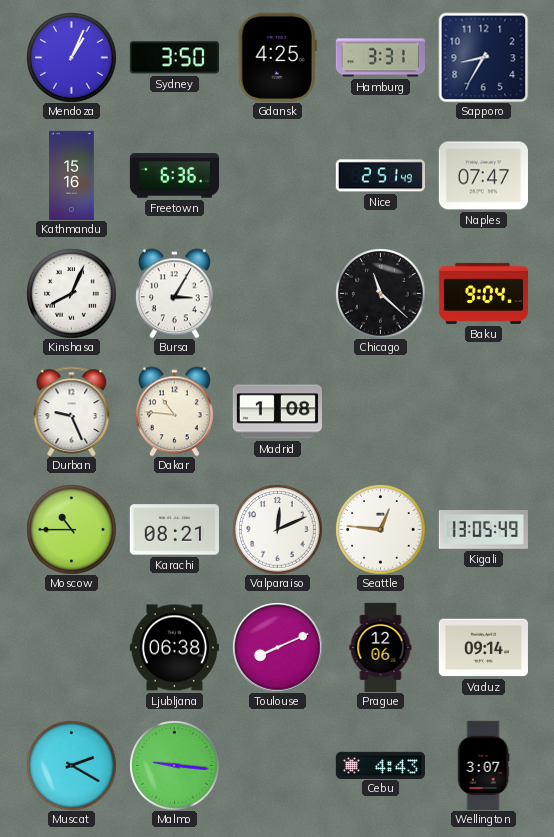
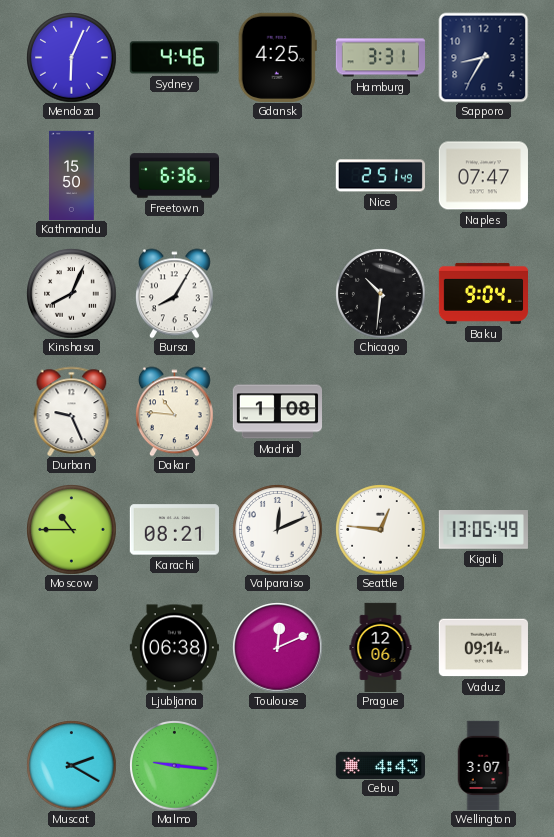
Mendoza: 1:04 -> 6:04 (71, 57)
Sydney: 3:50 -> 4:46 (174, 58)
Kathmandu: 15:16 -> 15:50 (72, 175)
Bursa: 3:05 -> 8:05 (174, 293)
Chicago: 11:22 -> 10:31 (380, 293)
Toulouse: 8:11 -> 12:11 (277, 647)
